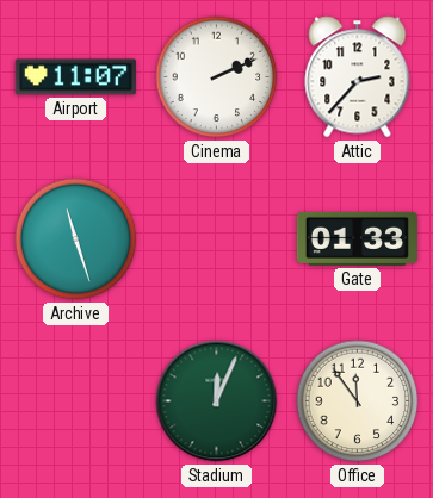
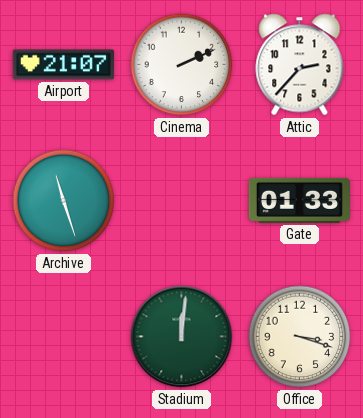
Airport: 11:07 -> 21:07 (63, 65)
Stadium: 12:04 -> 12:01 (182, 337)
Office: 11:54 -> 3:18 (300, 337)
